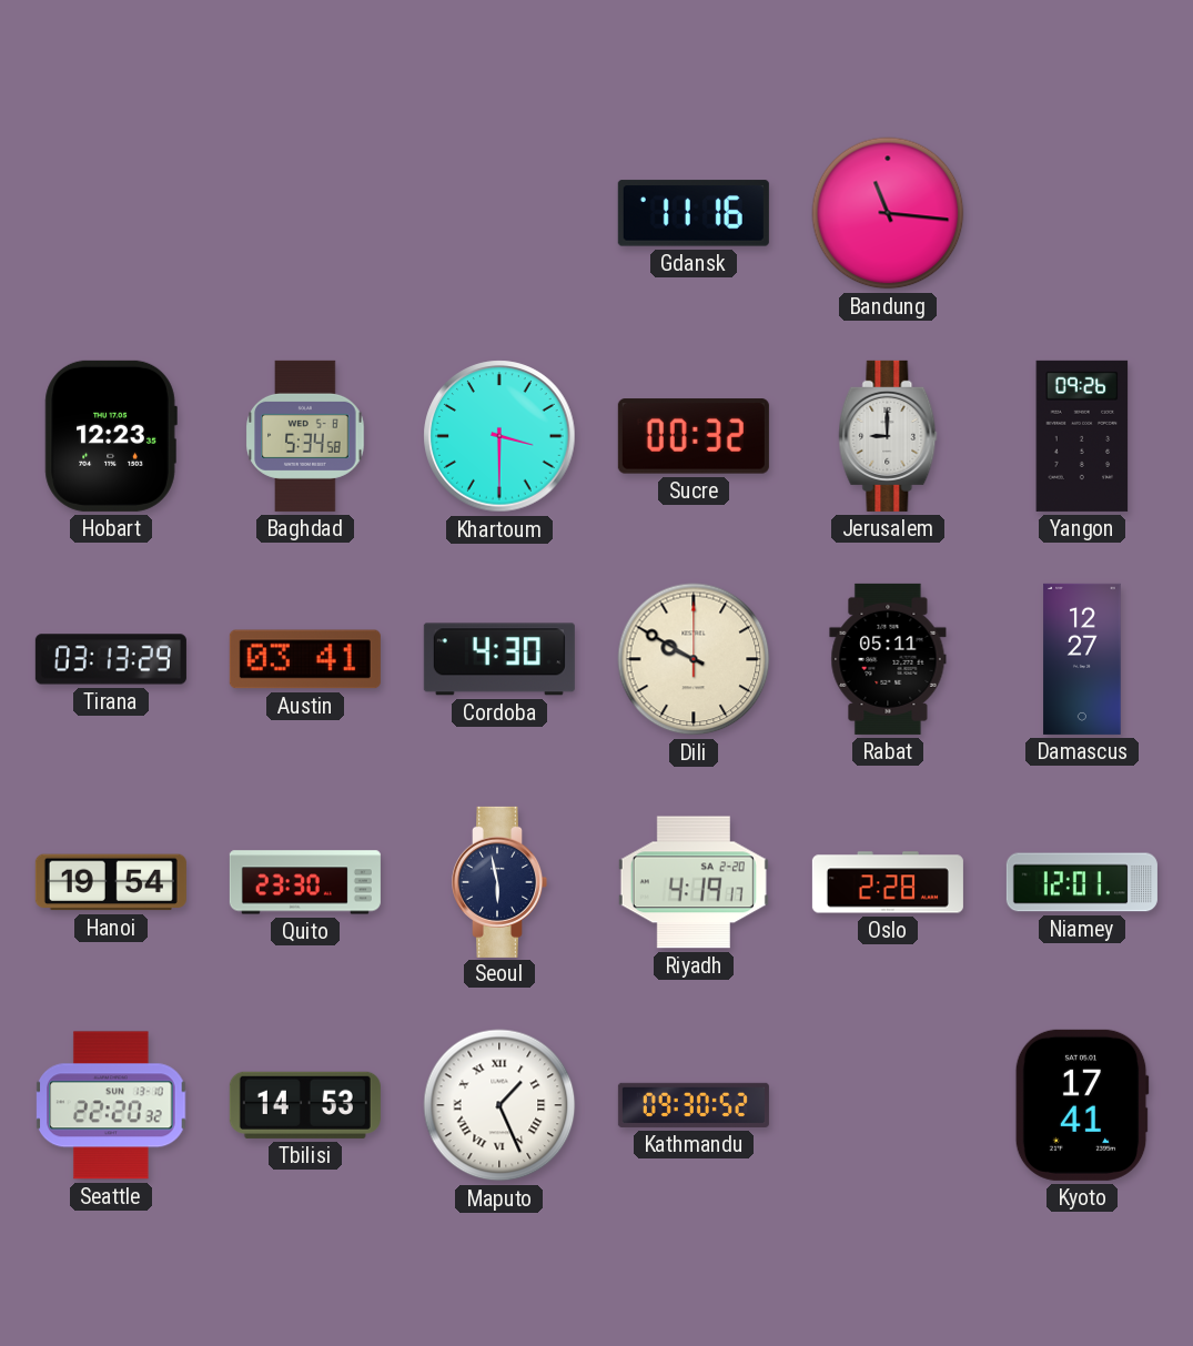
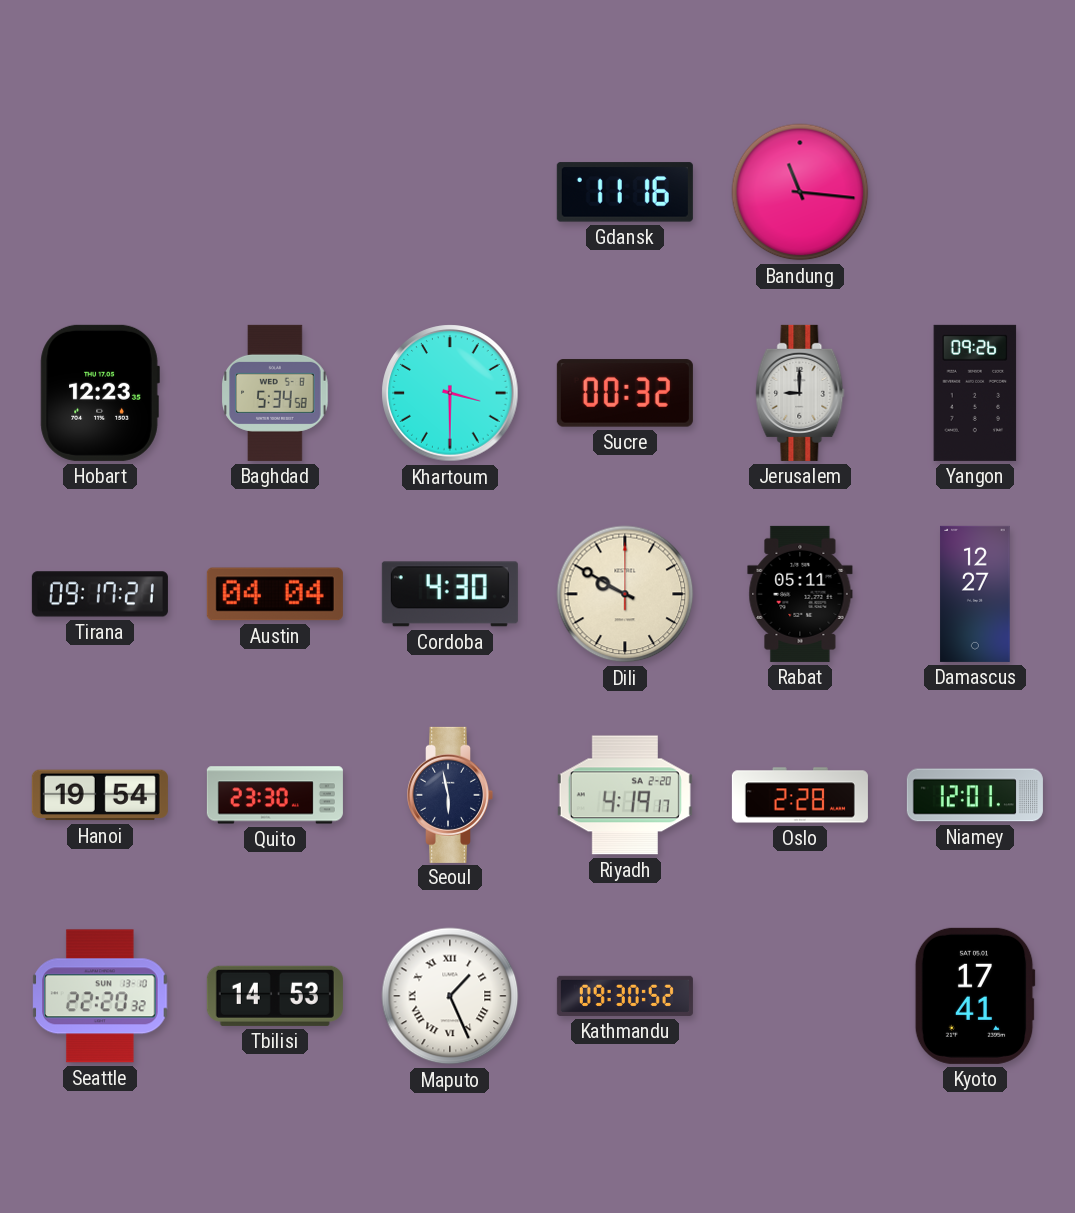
Tirana: 03:13 -> 09:17 (100, 594)
Austin: 03:41 -> 04:04 (275, 594)
